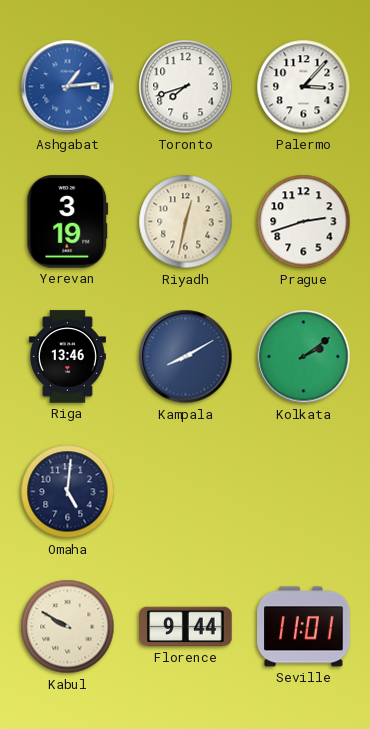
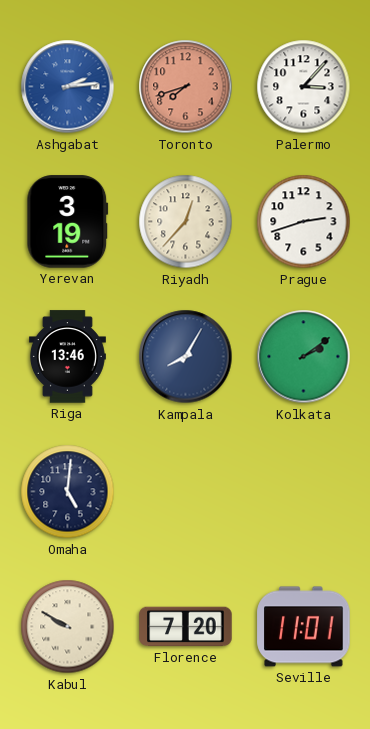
Ashgabat: 1:14 -> 2:14 (68, 87)
Toronto dial: white -> salmon (186, 87)
Riyadh: 12:32 -> 12:37 (186, 222)
Kampala: 8:10 -> 8:05 (186, 357)
Florence: 9:44 -> 7:20 (186, 627)
